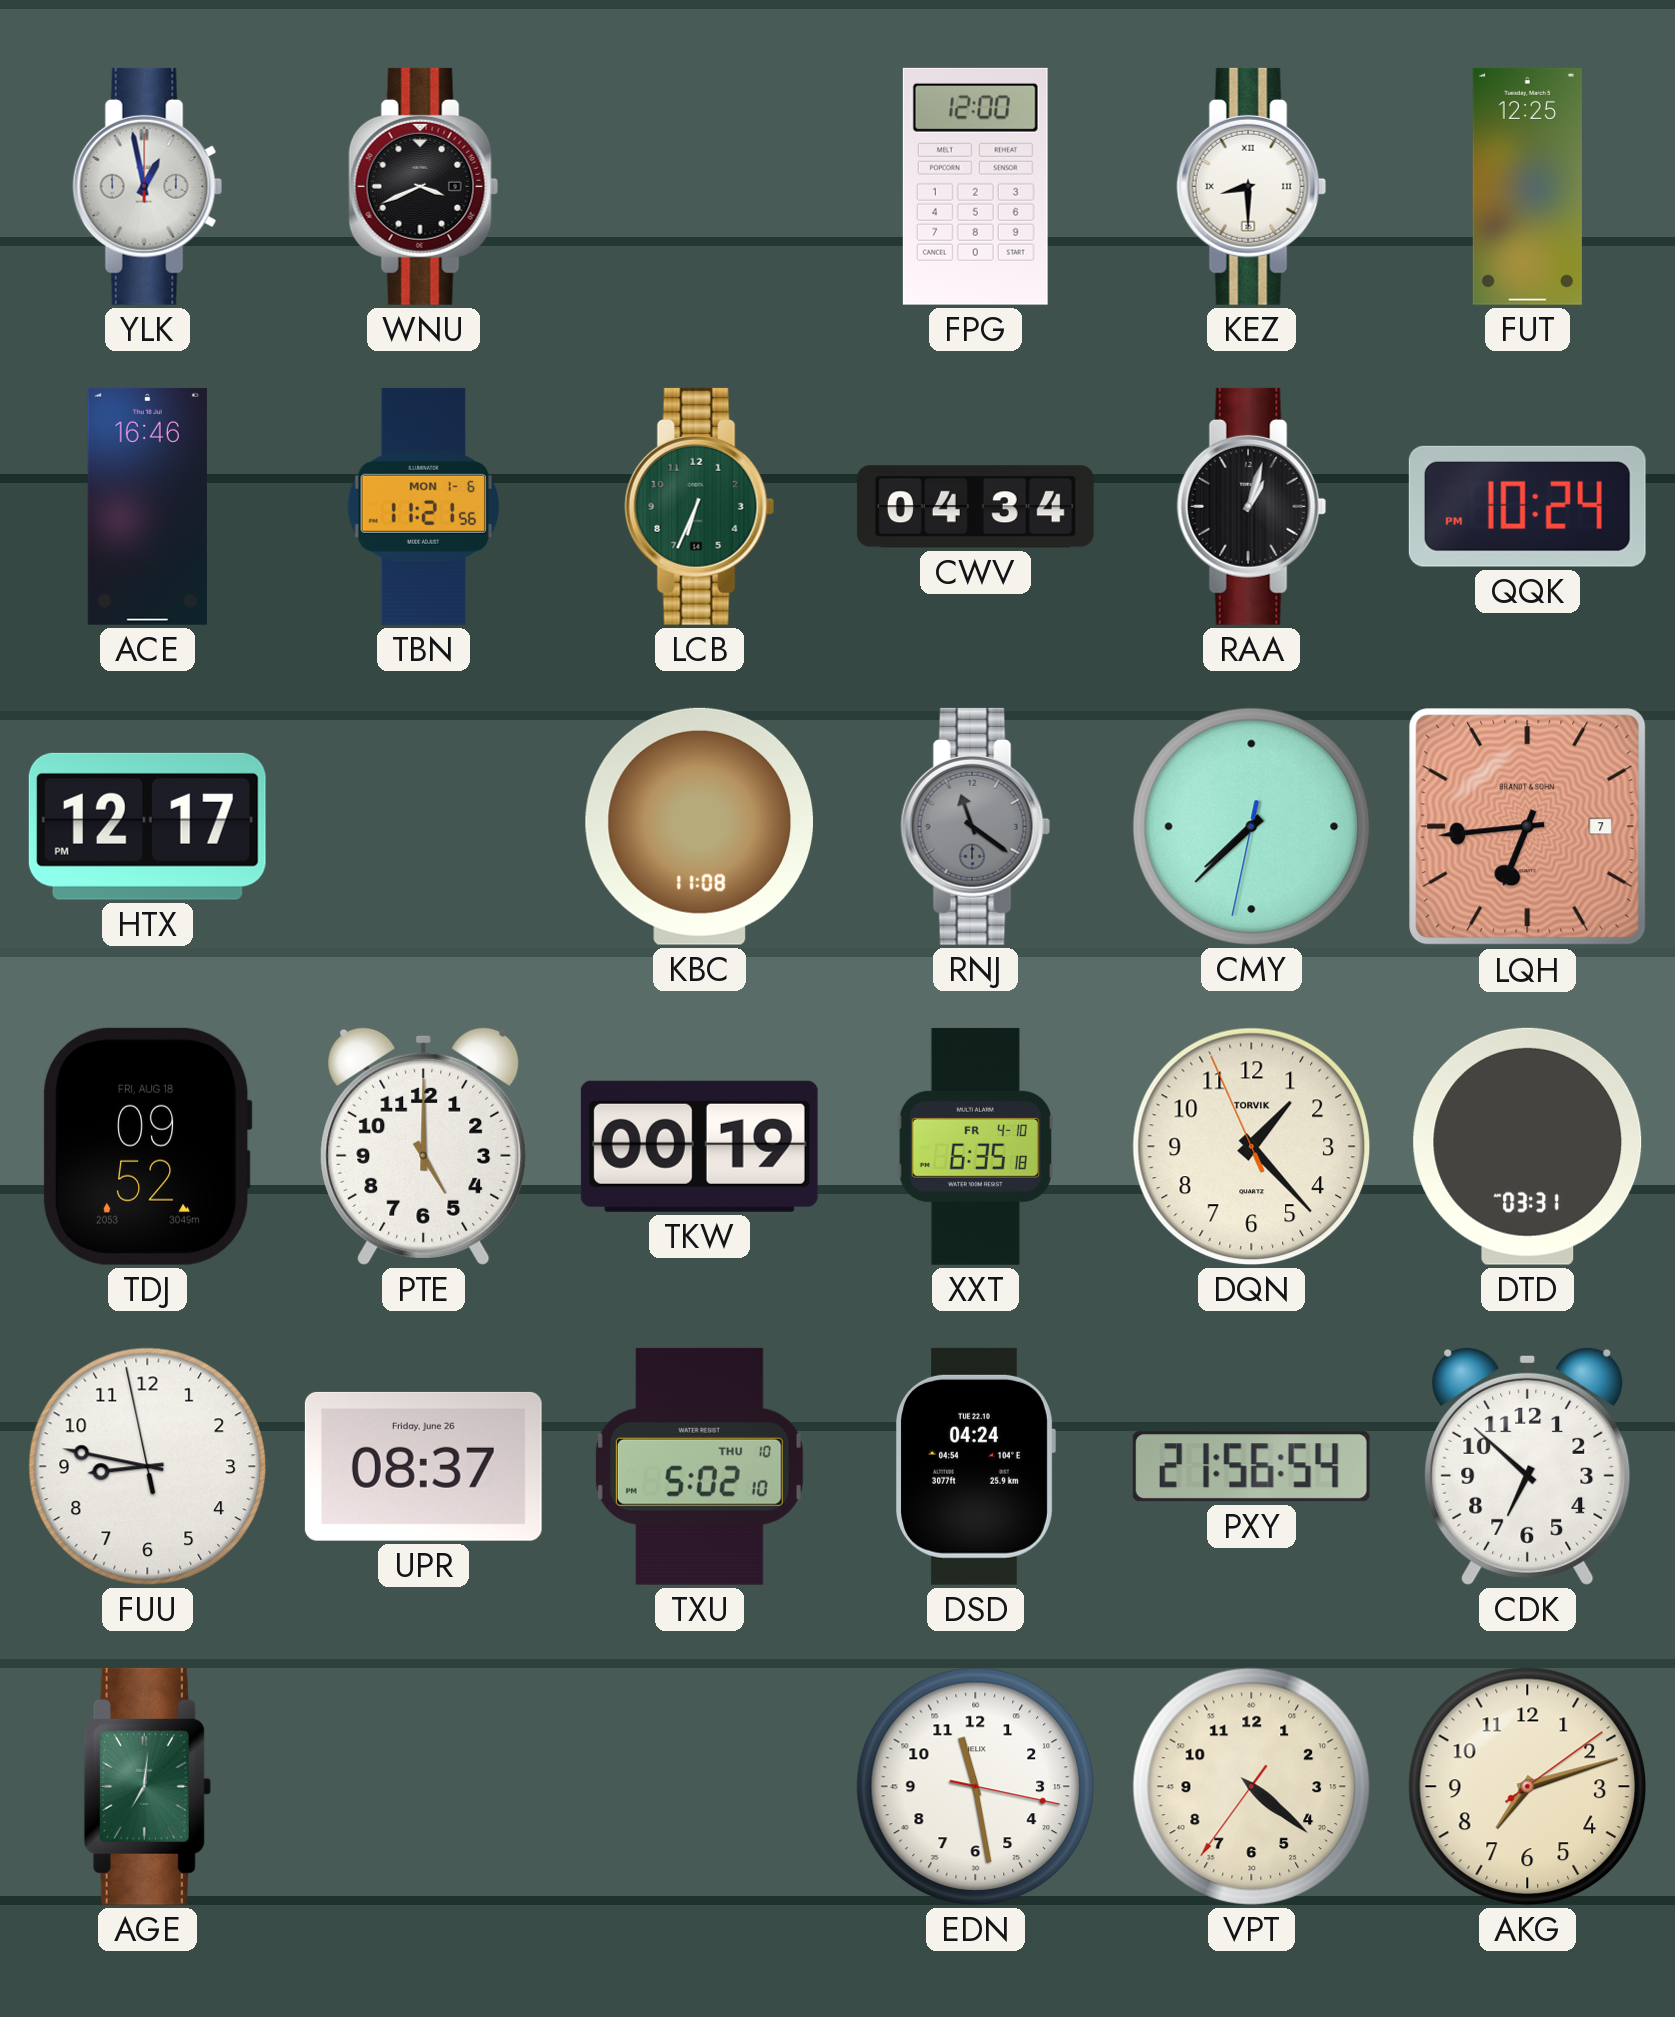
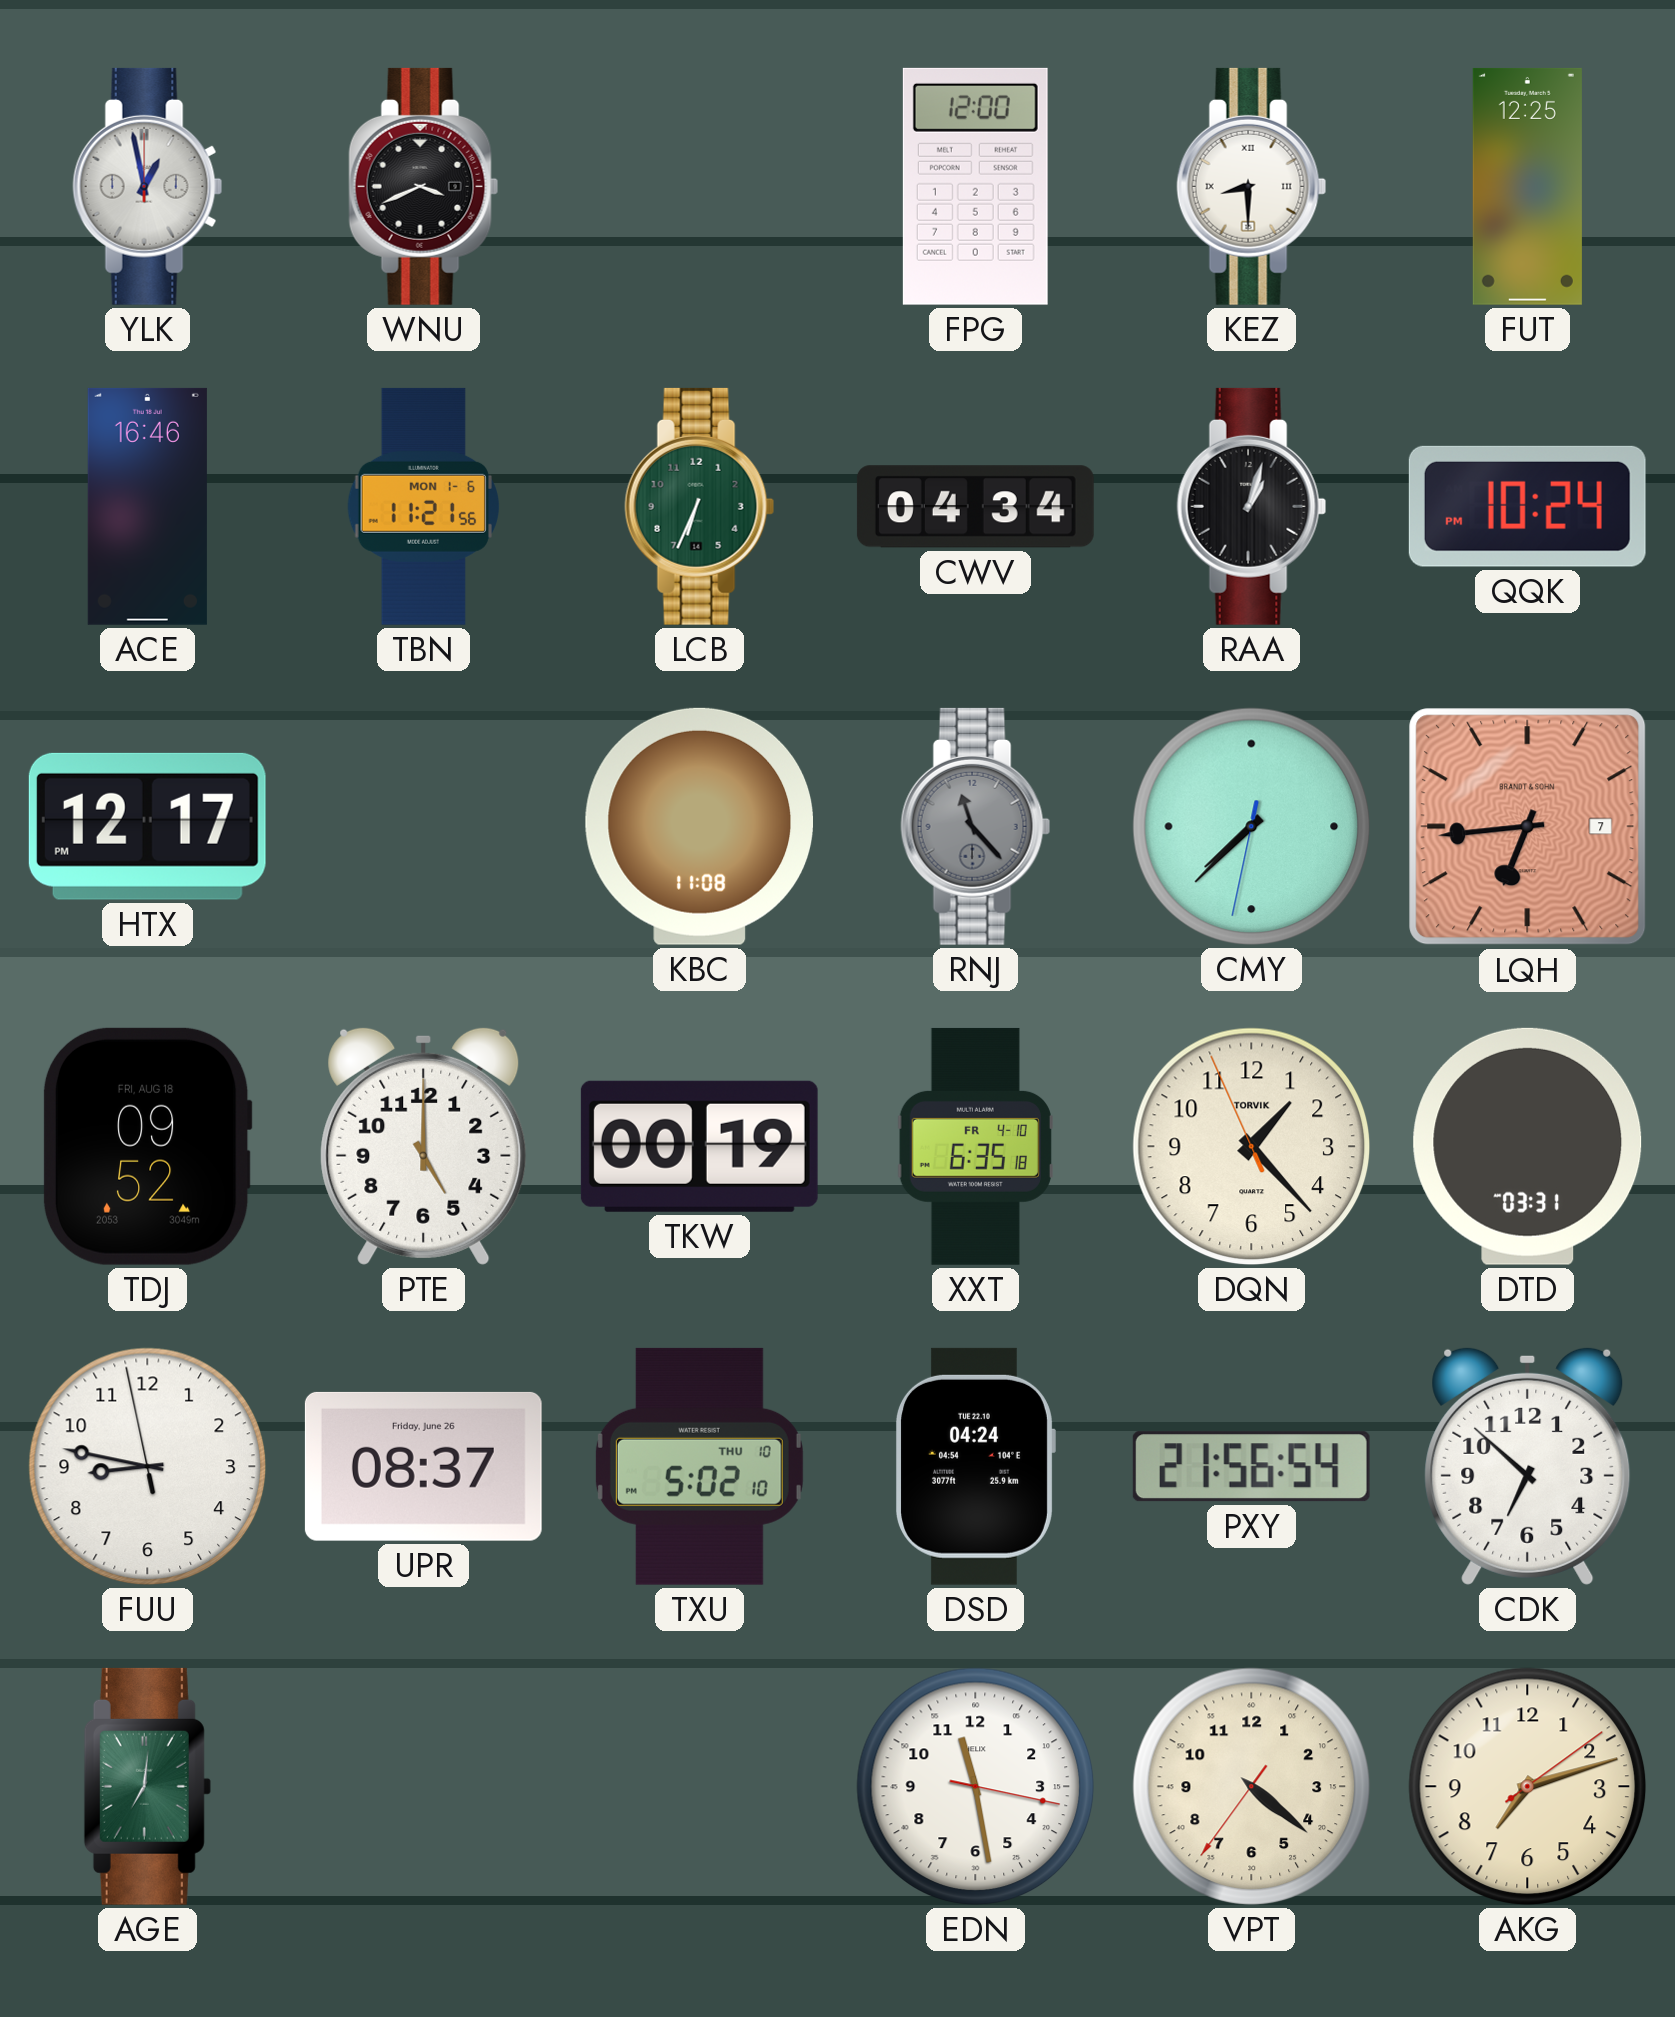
RNJ: 11:21 -> 11:23 (976, 826)
